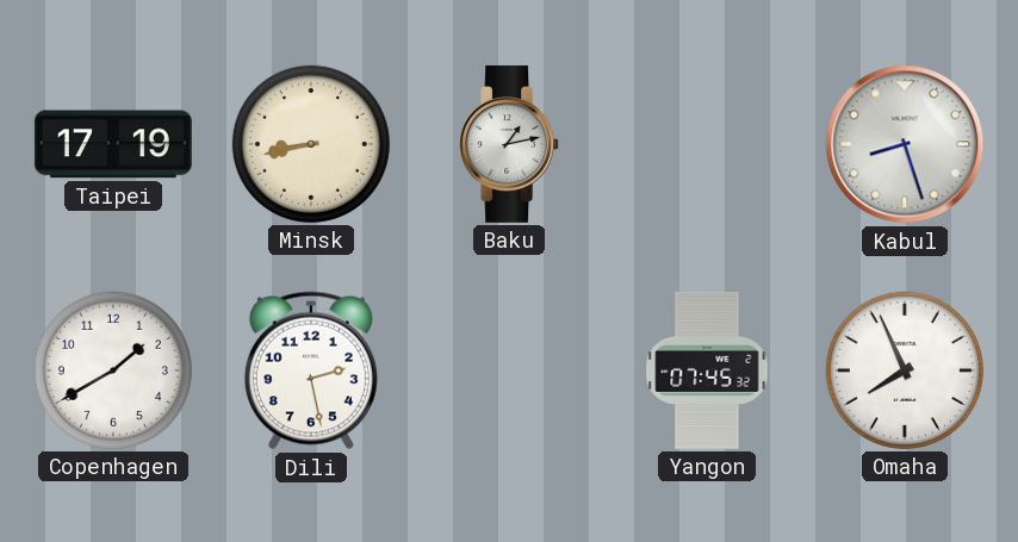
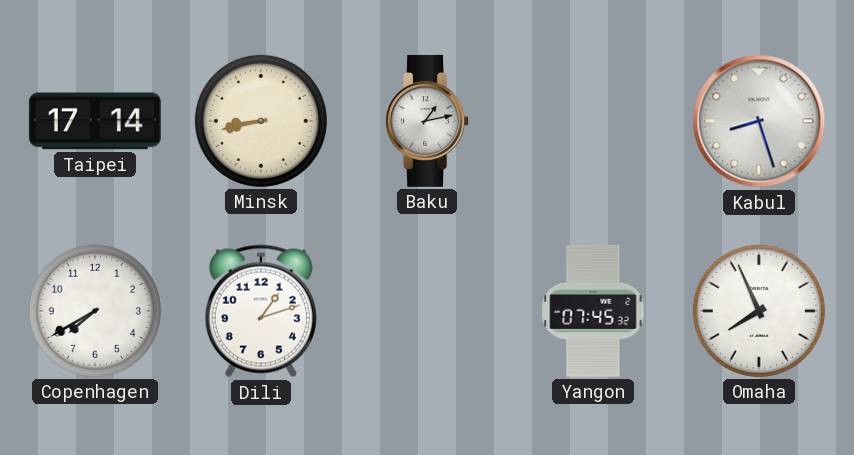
Taipei: 17:19 -> 17:14 (95, 121)
Copenhagen: 1:40 -> 7:40 (95, 311)
Dili: 2:28 -> 1:12 (261, 311)
